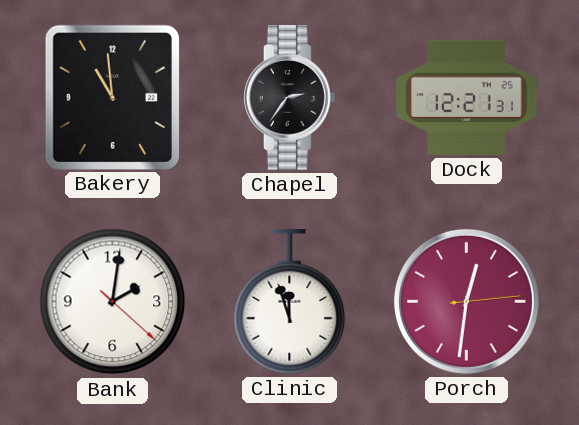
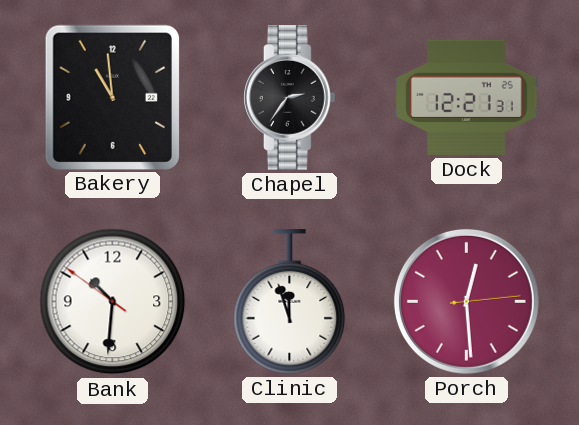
Bank: 2:01 -> 10:30 (113, 302)
Porch: 12:31 -> 12:29 (466, 301)
